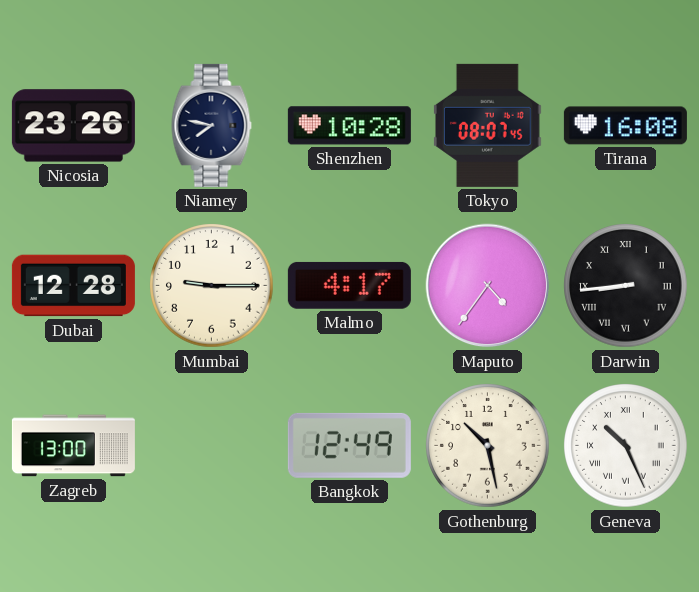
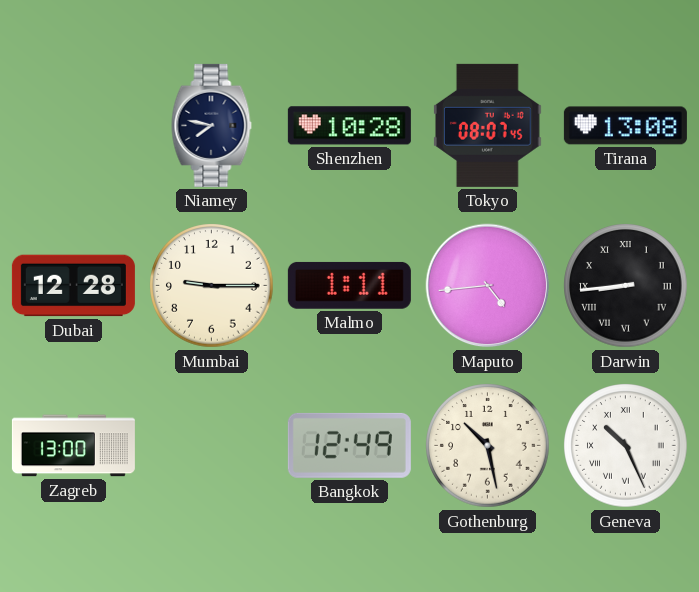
Nicosia: 23:26 -> none (73, 126)
Tirana: 16:08 -> 13:08 (625, 126)
Malmo: 4:17 -> 1:11 (349, 285)
Maputo: 4:36 -> 4:44 (488, 286)
